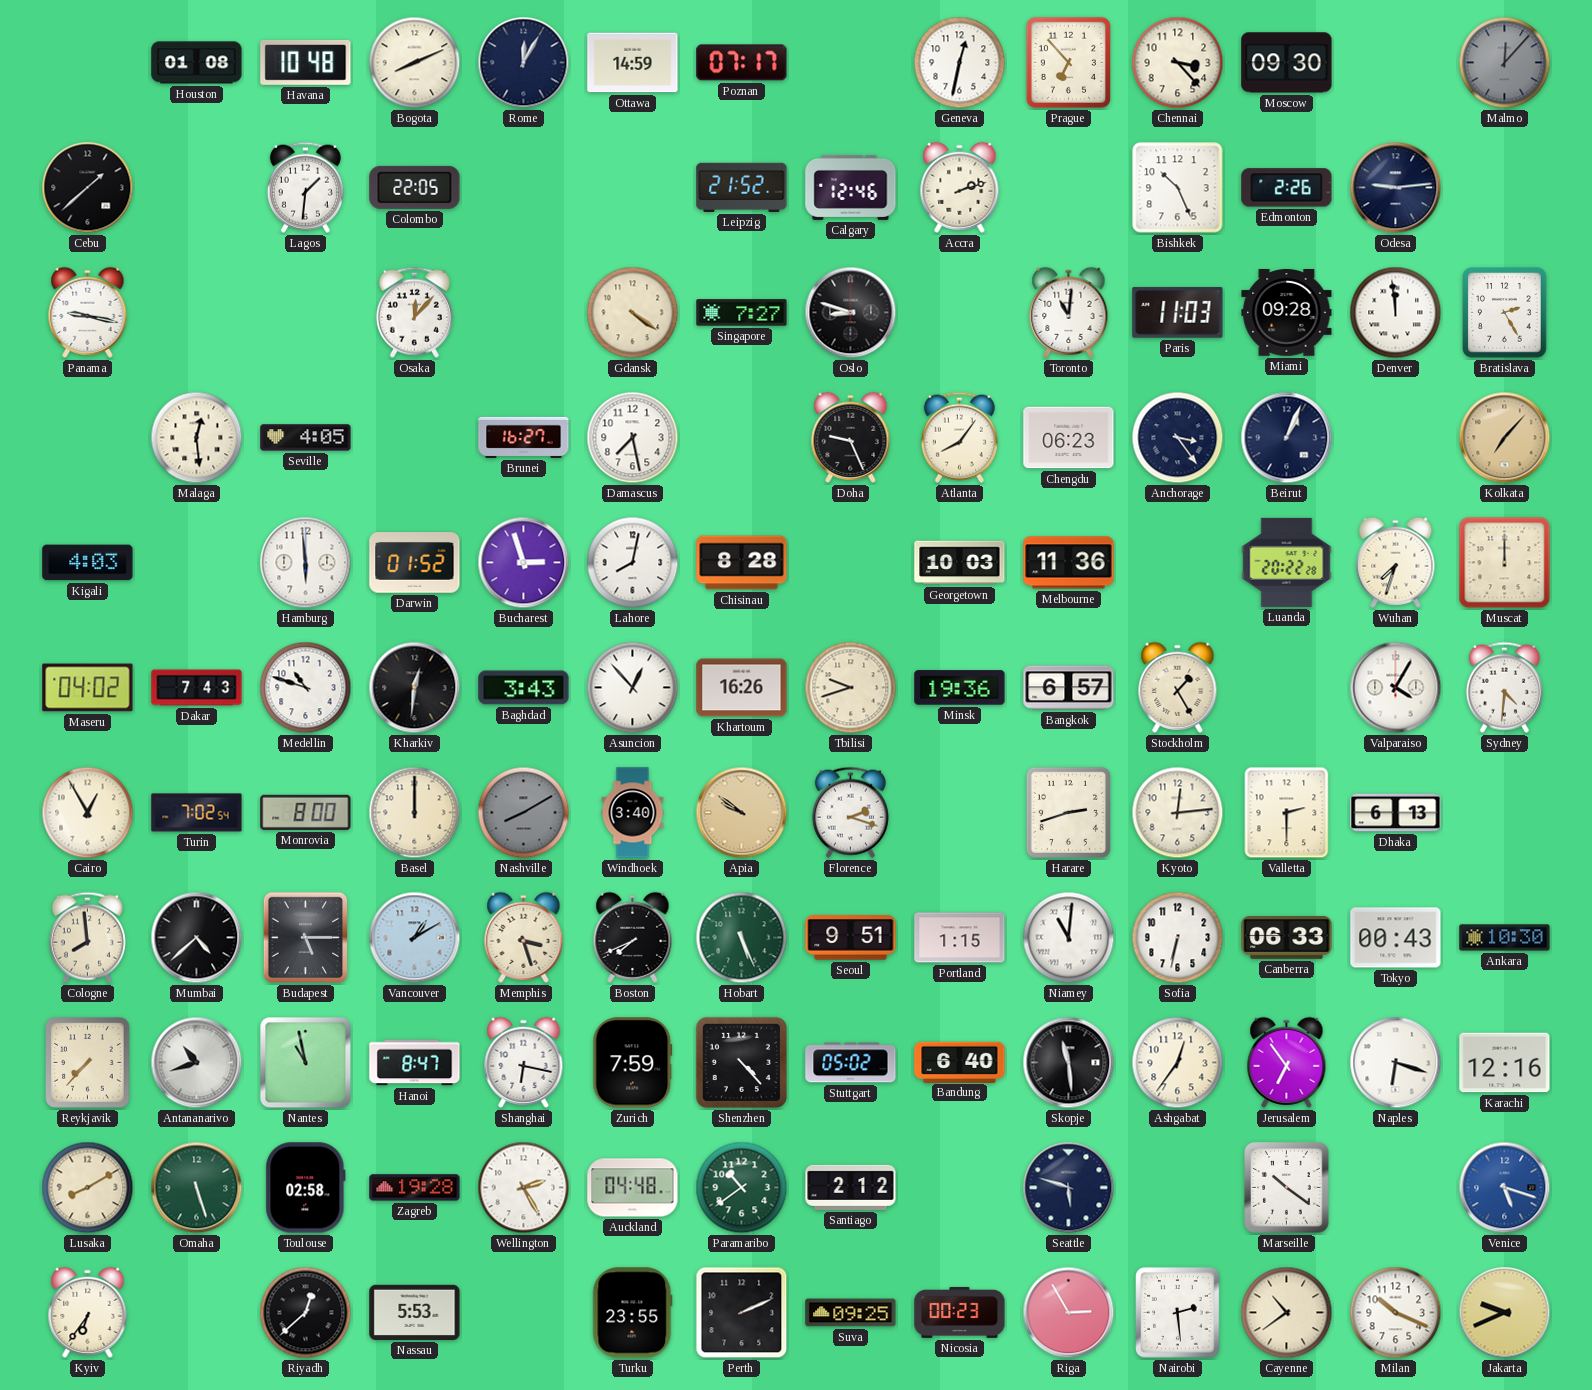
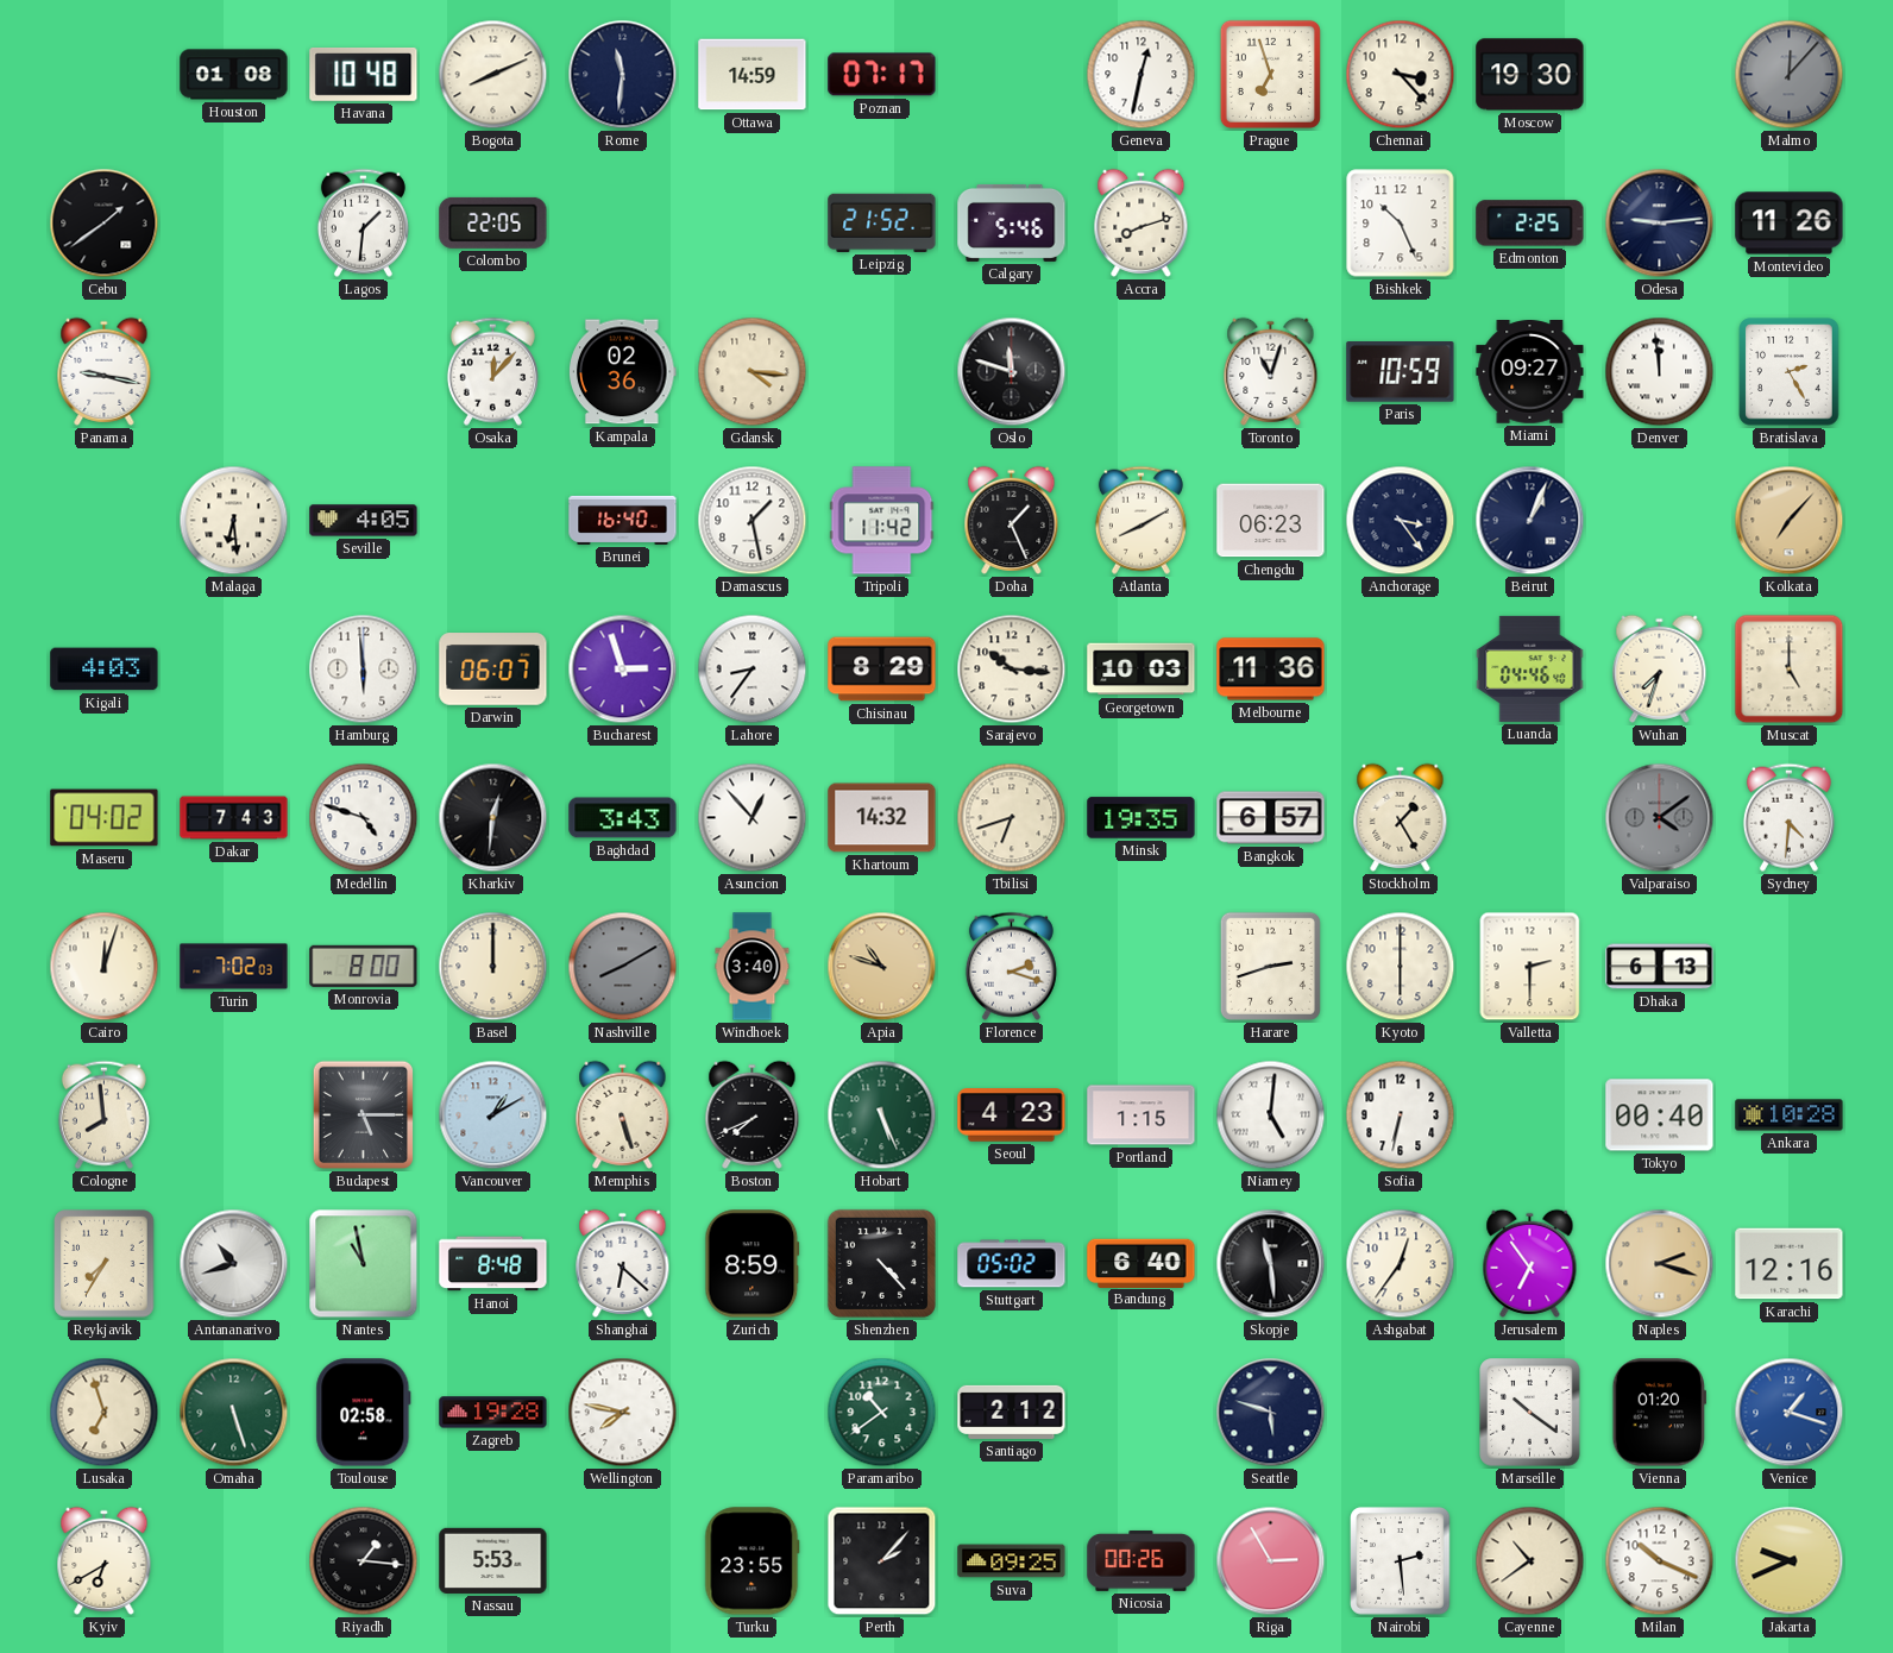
Rome: 12:05 -> 11:31 (623, 75)
Prague: 6:53 -> 6:57 (1270, 74)
Moscow: 09:30 -> 19:30 (1530, 75)
Cebu: 1:38 -> 1:39 (105, 224)
Calgary: 12:46 -> 5:46 (1012, 222)
Accra: 2:12 -> 8:12 (1142, 222)
Edmonton: 2:26 -> 2:25 (1530, 224)
Montevideo: none -> 11:26 (1790, 224)
Kampala: none -> 02:36 (623, 372)
Gdansk: 4:21 -> 4:16 (753, 372)
Singapore: 7:27 -> none (742, 313)
Oslo: 8:48 -> 11:48 (1012, 372)
Toronto: 11:01 -> 11:03 (1271, 371)
Paris: 11:03 -> 10:59 (1401, 372)
Miami: 09:28 -> 09:27 (1530, 372)
Malaga: 12:29 -> 6:29 (234, 521)
Brunei: 16:27 -> 16:40 (623, 520)
Damascus: 7:28 -> 1:28 (753, 521)
Tripoli: none -> 11:42 (882, 521)
Doha: 9:26 -> 1:26 (1012, 520)
Atlanta: 8:06 -> 8:10 (1140, 520)
Darwin: 01:52 -> 06:07 (493, 670)
Lahore: 8:02 -> 8:36 (753, 670)
Chisinau: 8:28 -> 8:29 (882, 670)
Sarajevo: none -> 10:16 (1012, 670)
Luanda: 20:22 -> 04:46 (1530, 668)
Muscat: 12:00 -> 5:00 (1790, 670)
Medellin: 10:48 -> 4:48 (364, 818)
Khartoum: 16:26 -> 14:32 (882, 818)
Tbilisi: 9:42 -> 6:42 (1012, 818)
Minsk: 19:36 -> 19:35 (1142, 818)
Valparaiso: 4:05 -> 4:09 (1660, 818)
Valparaiso dial: white -> grey (1660, 818)
Cairo: 12:55 -> 12:03 (105, 967)
Turin: 7:02:54 -> 7:02:03 (234, 967)
Apia: 9:51 -> 10:48 (882, 967)
Kyoto: 12:14 -> 6:00 (1401, 967)
Mumbai: 4:38 -> none (197, 938)
Memphis: 3:27 -> 5:27 (623, 1114)
Seoul: 9:51 -> 4:23 (1012, 1115)
Niamey: 11:01 -> 5:01 (1271, 1115)
Canberra: 06:33 -> none (1287, 938)
Tokyo: 00:43 -> 00:40 (1660, 1115)
Ankara: 10:30 -> 10:28 (1790, 1115)
Reykjavik: 7:37 -> 7:35 (105, 1264)
Hanoi: 8:47 -> 8:48 (493, 1264)
Shanghai: 6:17 -> 6:22 (623, 1263)
Zurich: 7:59 -> 8:59 (753, 1264)
Naples: 6:18 -> 2:18 (1660, 1264)
Naples dial: white -> champagne (1660, 1264)
Lusaka: 8:10 -> 6:57 (105, 1413)
Wellington: 2:25 -> 7:47 (623, 1413)
Auckland: 04:48 -> none (633, 1188)
Vienna: none -> 01:20 (1659, 1413)
Venice: 5:18 -> 1:18 (1790, 1413)
Kyiv: 6:36 -> 6:40 (105, 1560)
Riyadh: 12:38 -> 1:16 (364, 1561)
Perth: 2:11 -> 2:07 (882, 1561)
Nicosia: 00:23 -> 00:26 (1142, 1560)
